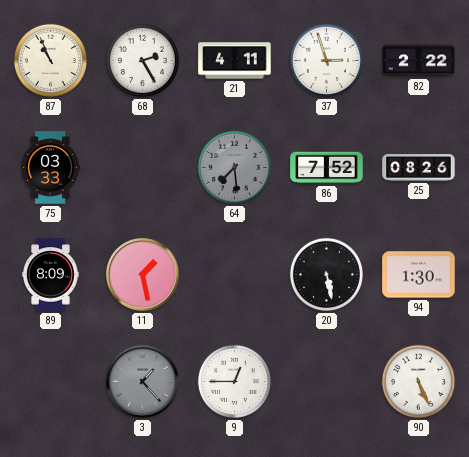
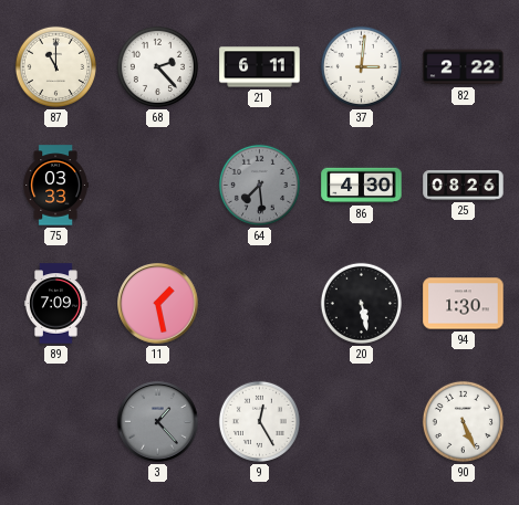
87: 10:56 -> 11:00 (55, 66)
68: 2:25 -> 2:23 (157, 66)
21: 4:11 -> 6:11 (260, 67)
37: 2:57 -> 3:01 (361, 66)
86: 7:52 -> 4:30 (362, 186)
89: 8:09 -> 7:09 (55, 304)
9: 12:45 -> 12:25 (259, 421)
